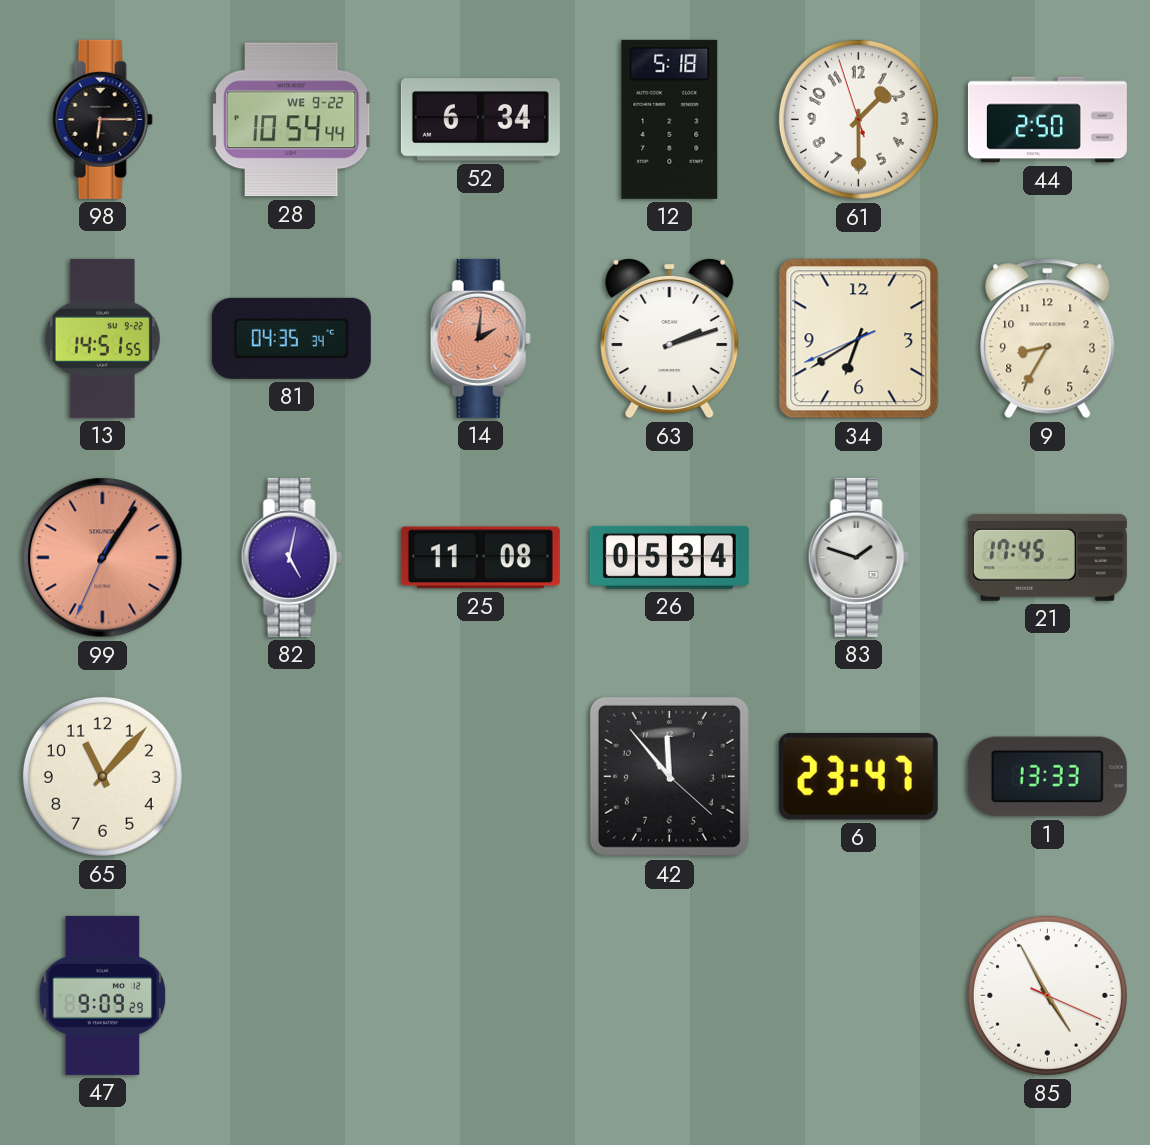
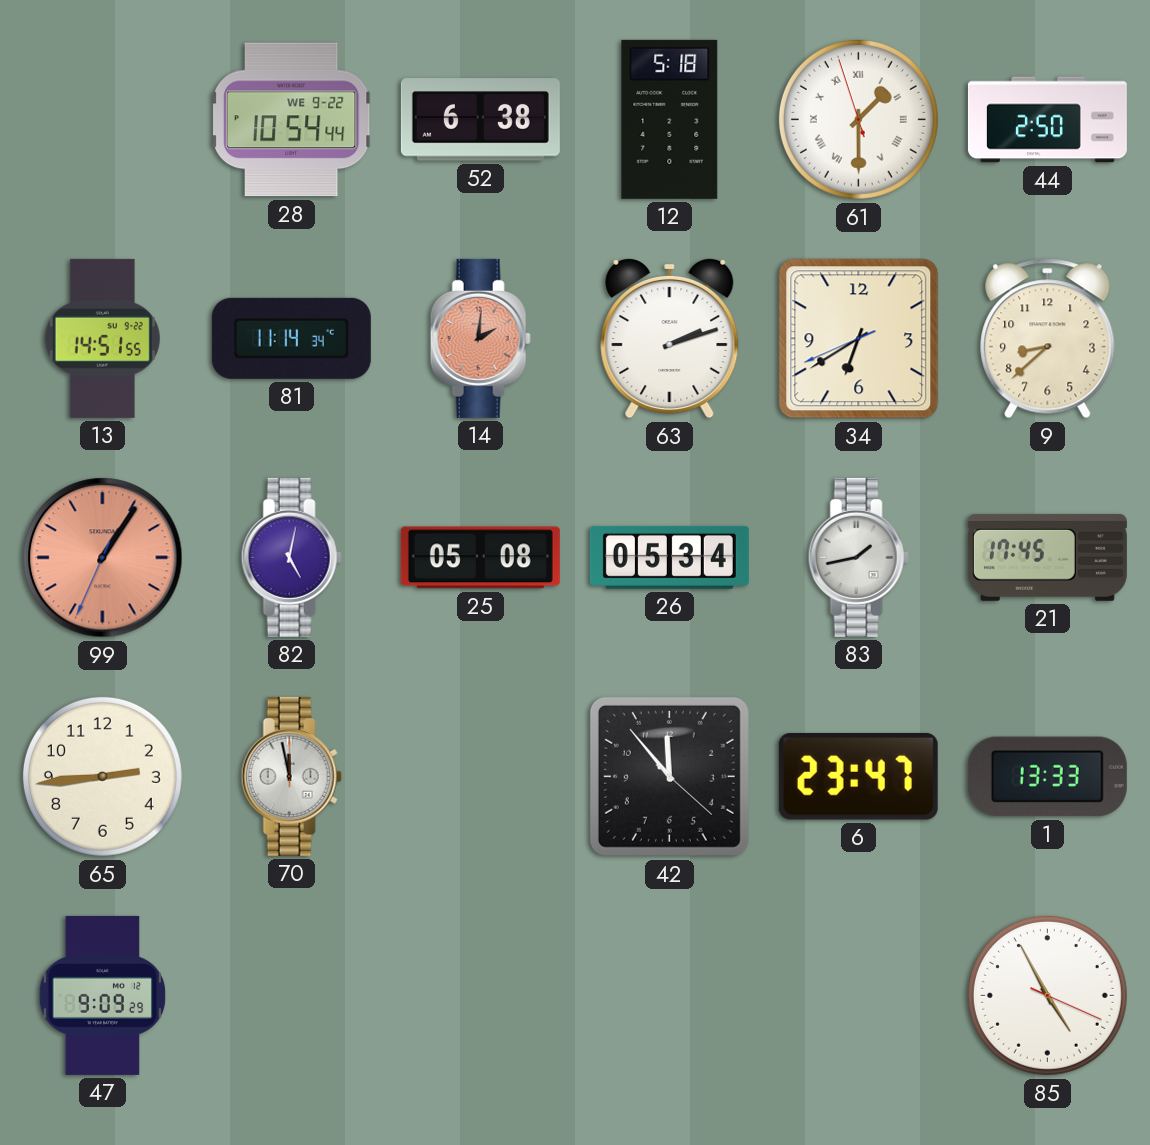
98: 6:15 -> none (102, 119)
52: 6:34 -> 6:38 (480, 120)
61 numerals: Arabic -> Roman (858, 119)
81: 04:35 -> 11:14 (291, 338)
9: 8:35 -> 8:38 (1048, 339)
25: 11:08 -> 05:08 (480, 558)
83: 1:48 -> 1:43 (858, 557)
65: 11:07 -> 2:44 (102, 776)
70: none -> 11:58 (291, 776)
